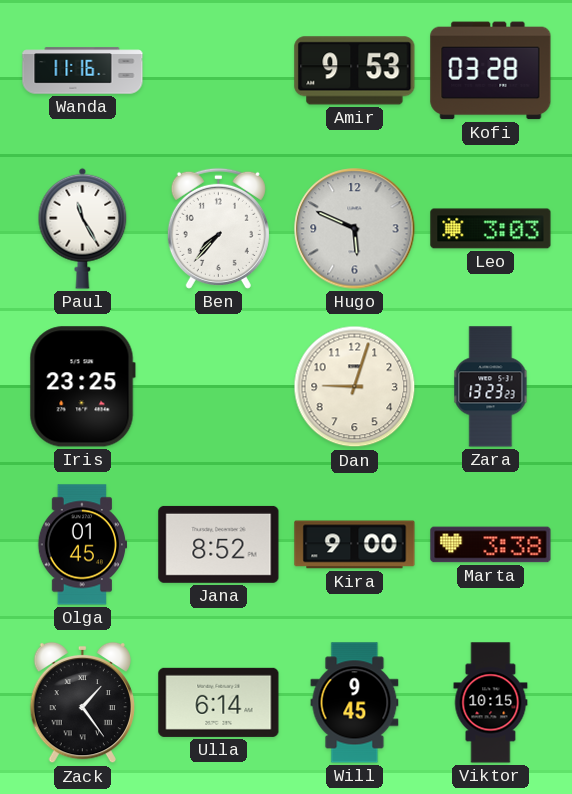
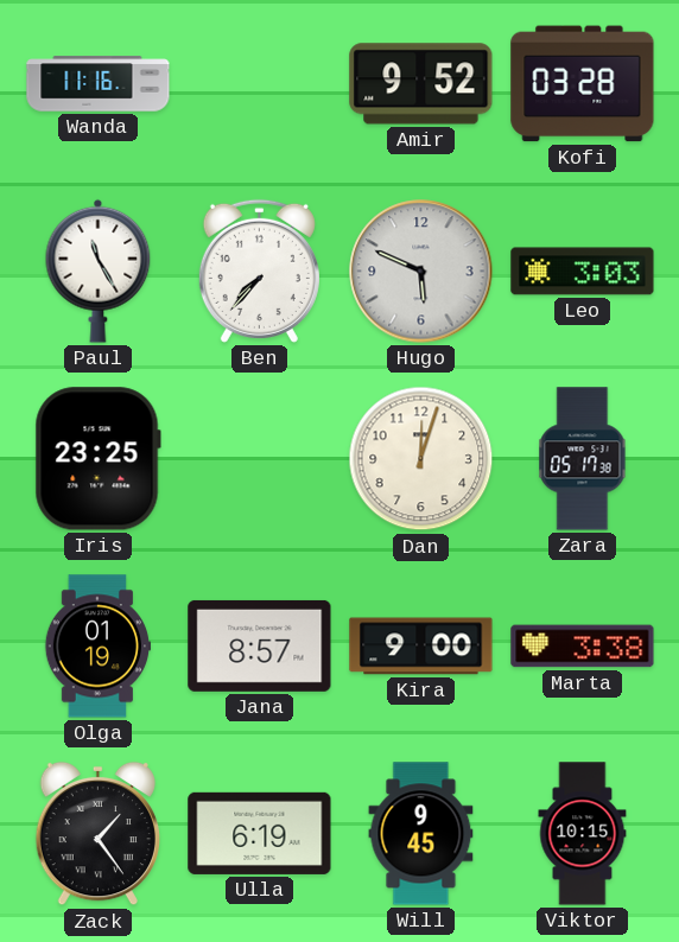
Amir: 9:53 -> 9:52 (421, 84)
Dan: 9:03 -> 12:03 (421, 459)
Zara: 13:23 -> 05:17 (583, 459)
Olga: 01:45 -> 01:19 (96, 647)
Jana: 8:52 -> 8:57 (260, 645)
Ulla: 6:14 -> 6:19 (260, 833)
